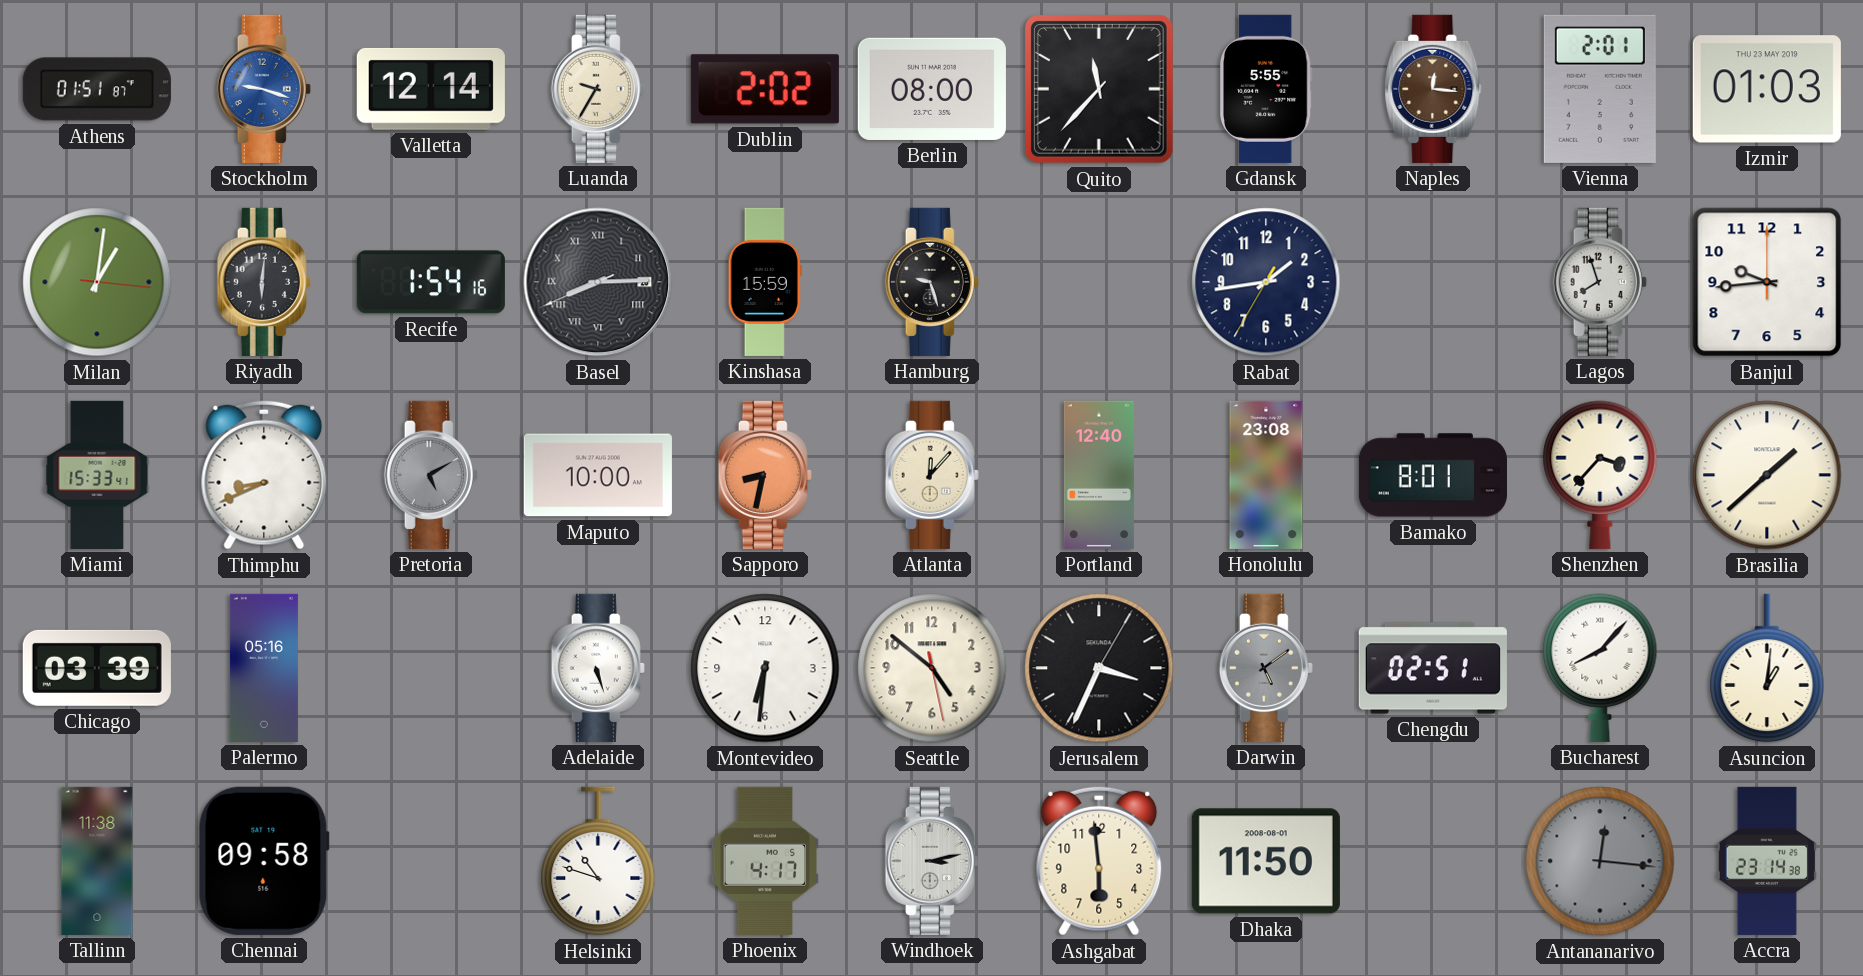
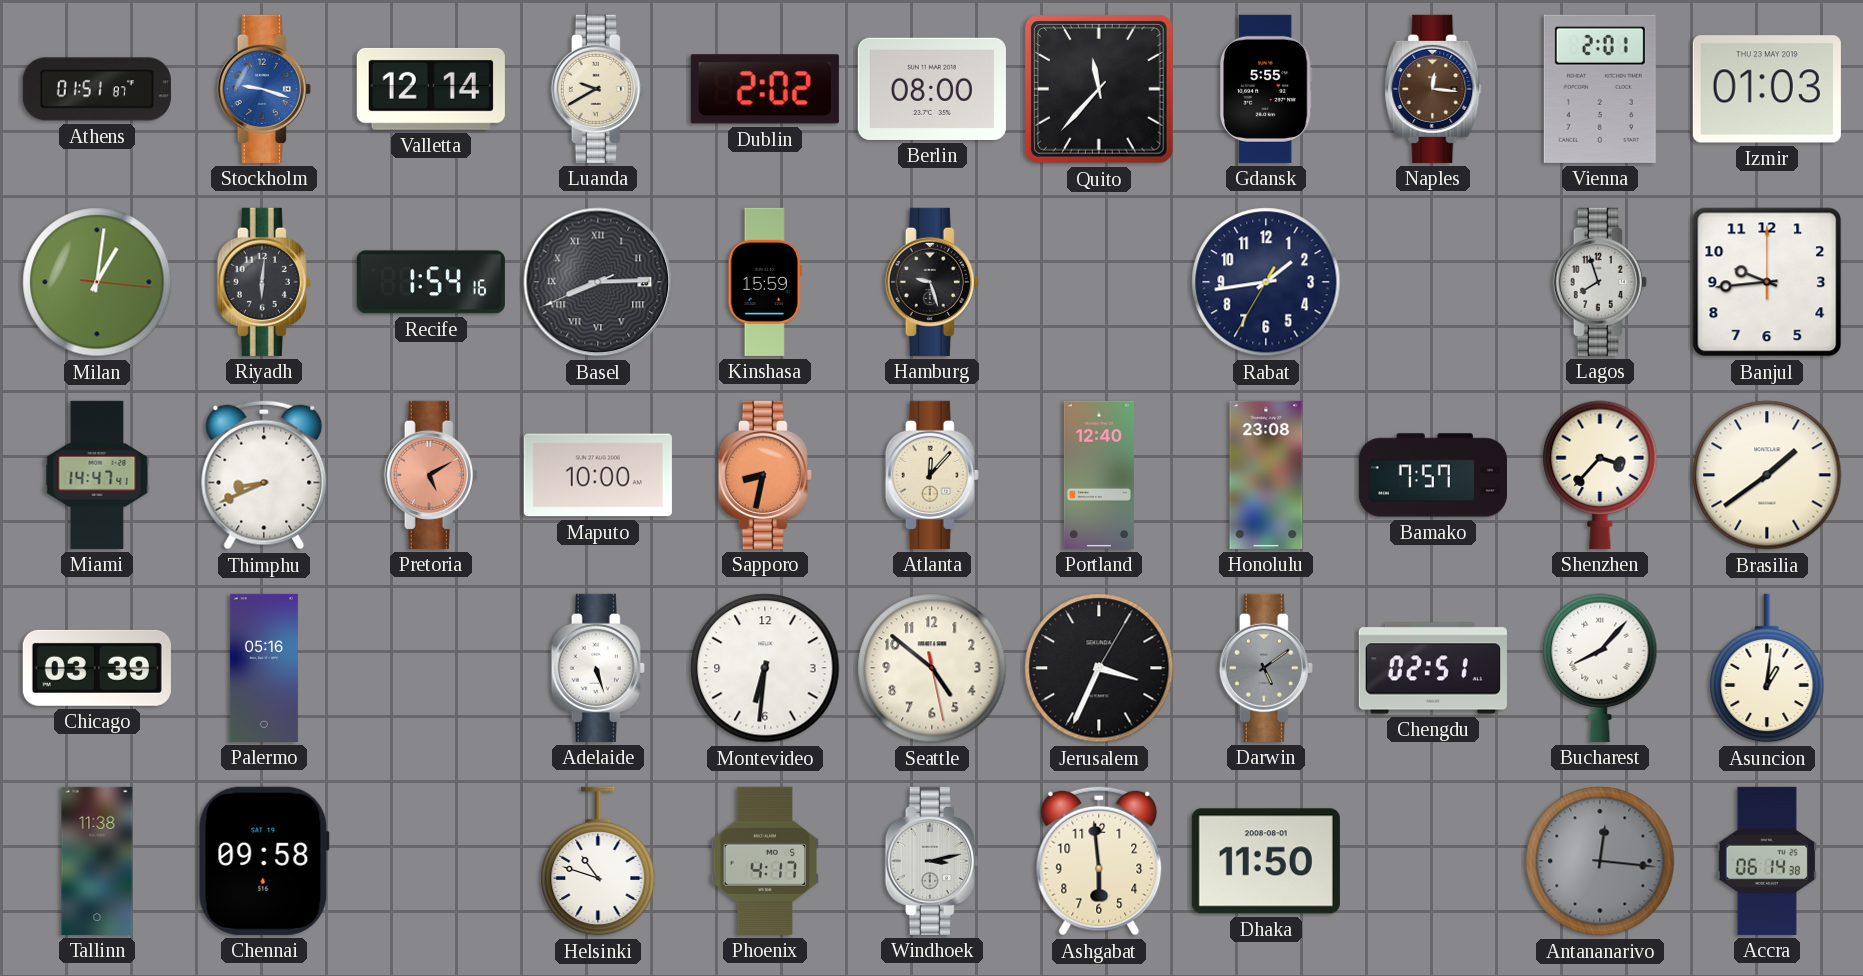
Luanda: 9:35 -> 9:40 (598, 89)
Miami: 15:33 -> 14:47 (97, 475)
Pretoria dial: grey -> salmon (431, 475)
Bamako: 8:01 -> 7:57 (1433, 475)
Brasilia: 1:38 -> 1:39 (1767, 475)
Accra: 23:14 -> 06:14 (1767, 861)
